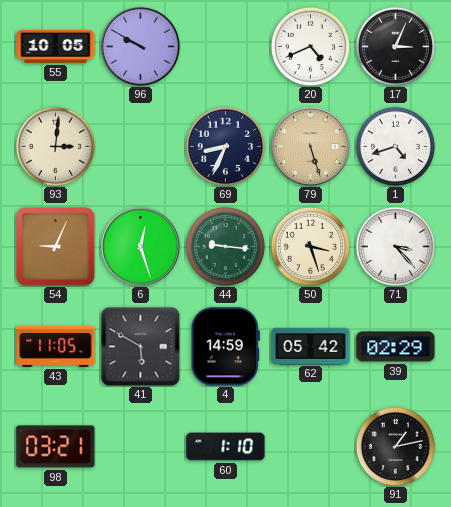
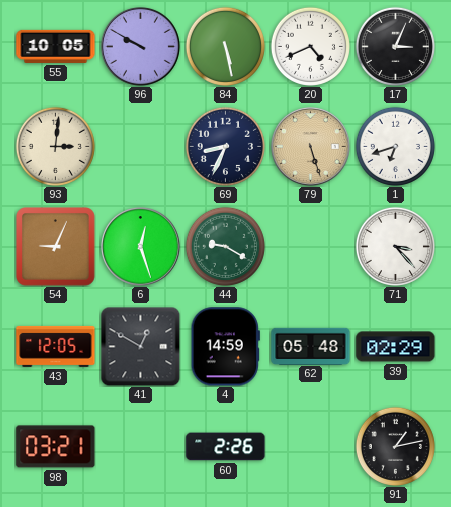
84: none -> 5:28 (225, 46)
1: 4:42 -> 6:42 (395, 146)
44: 9:16 -> 9:20 (225, 246)
50: 3:27 -> none (310, 246)
43: 11:05 -> 12:05 (56, 346)
41: 5:50 -> 12:50 (140, 346)
62: 05:42 -> 05:48 (311, 346)
60: 1:10 -> 2:26 (226, 447)
